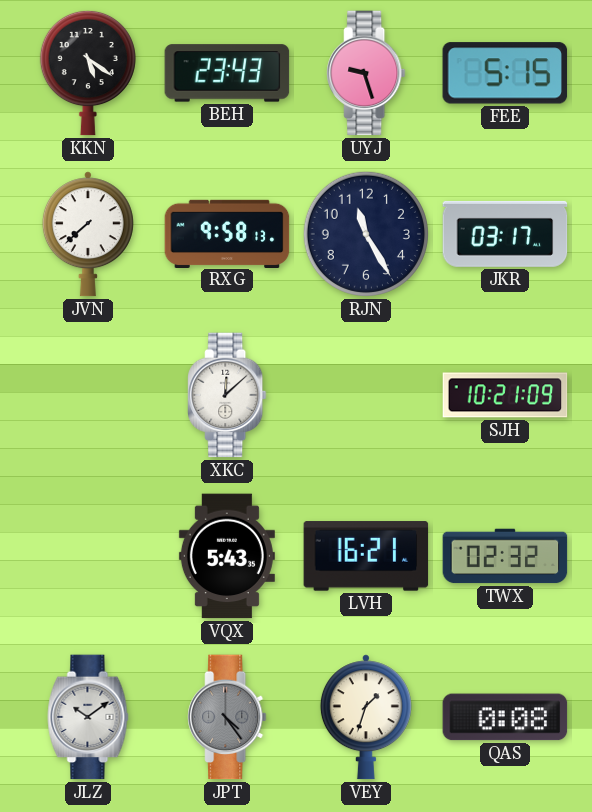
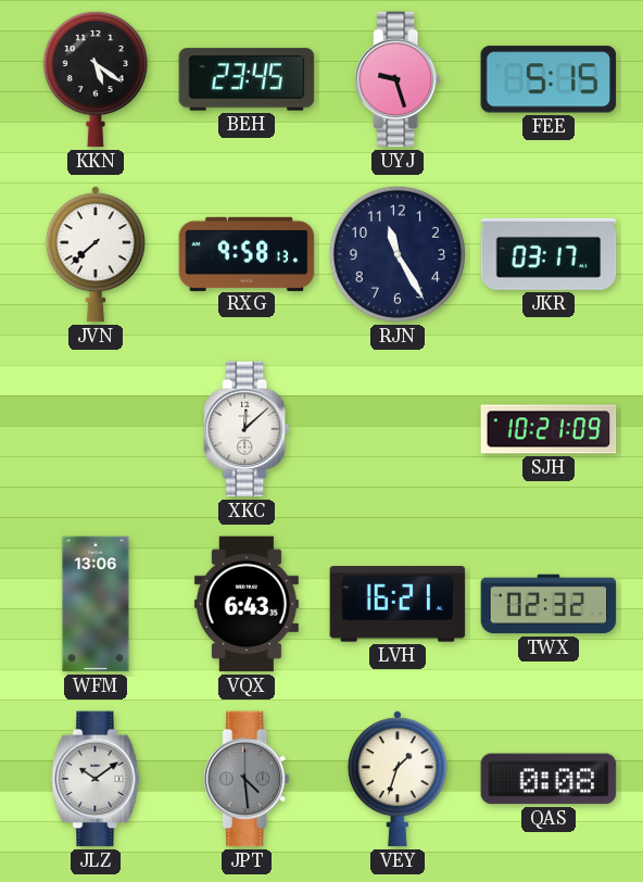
BEH: 23:43 -> 23:45 (247, 79)
WFM: none -> 13:06 (96, 604)
VQX: 5:43 -> 6:43 (247, 604)
JPT: 4:24 -> 4:29 (247, 779)
